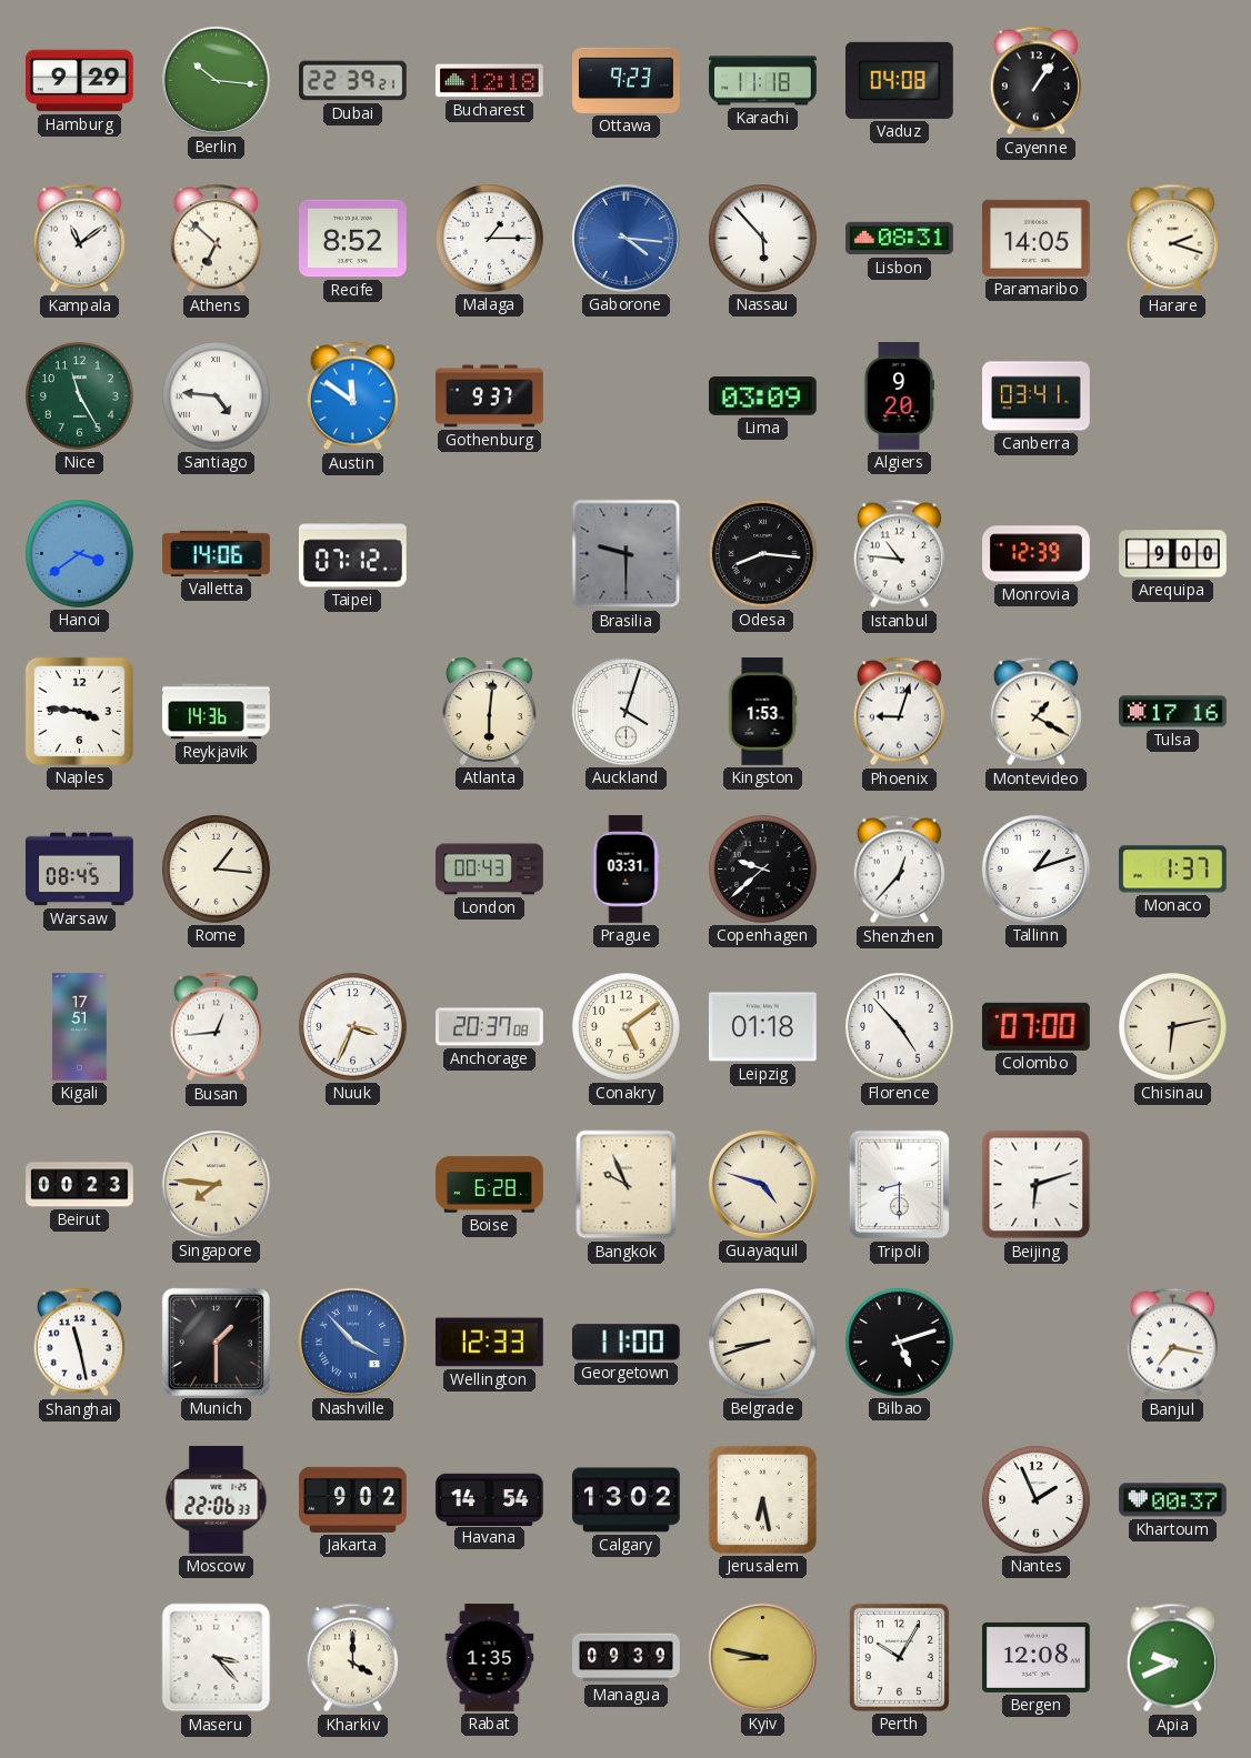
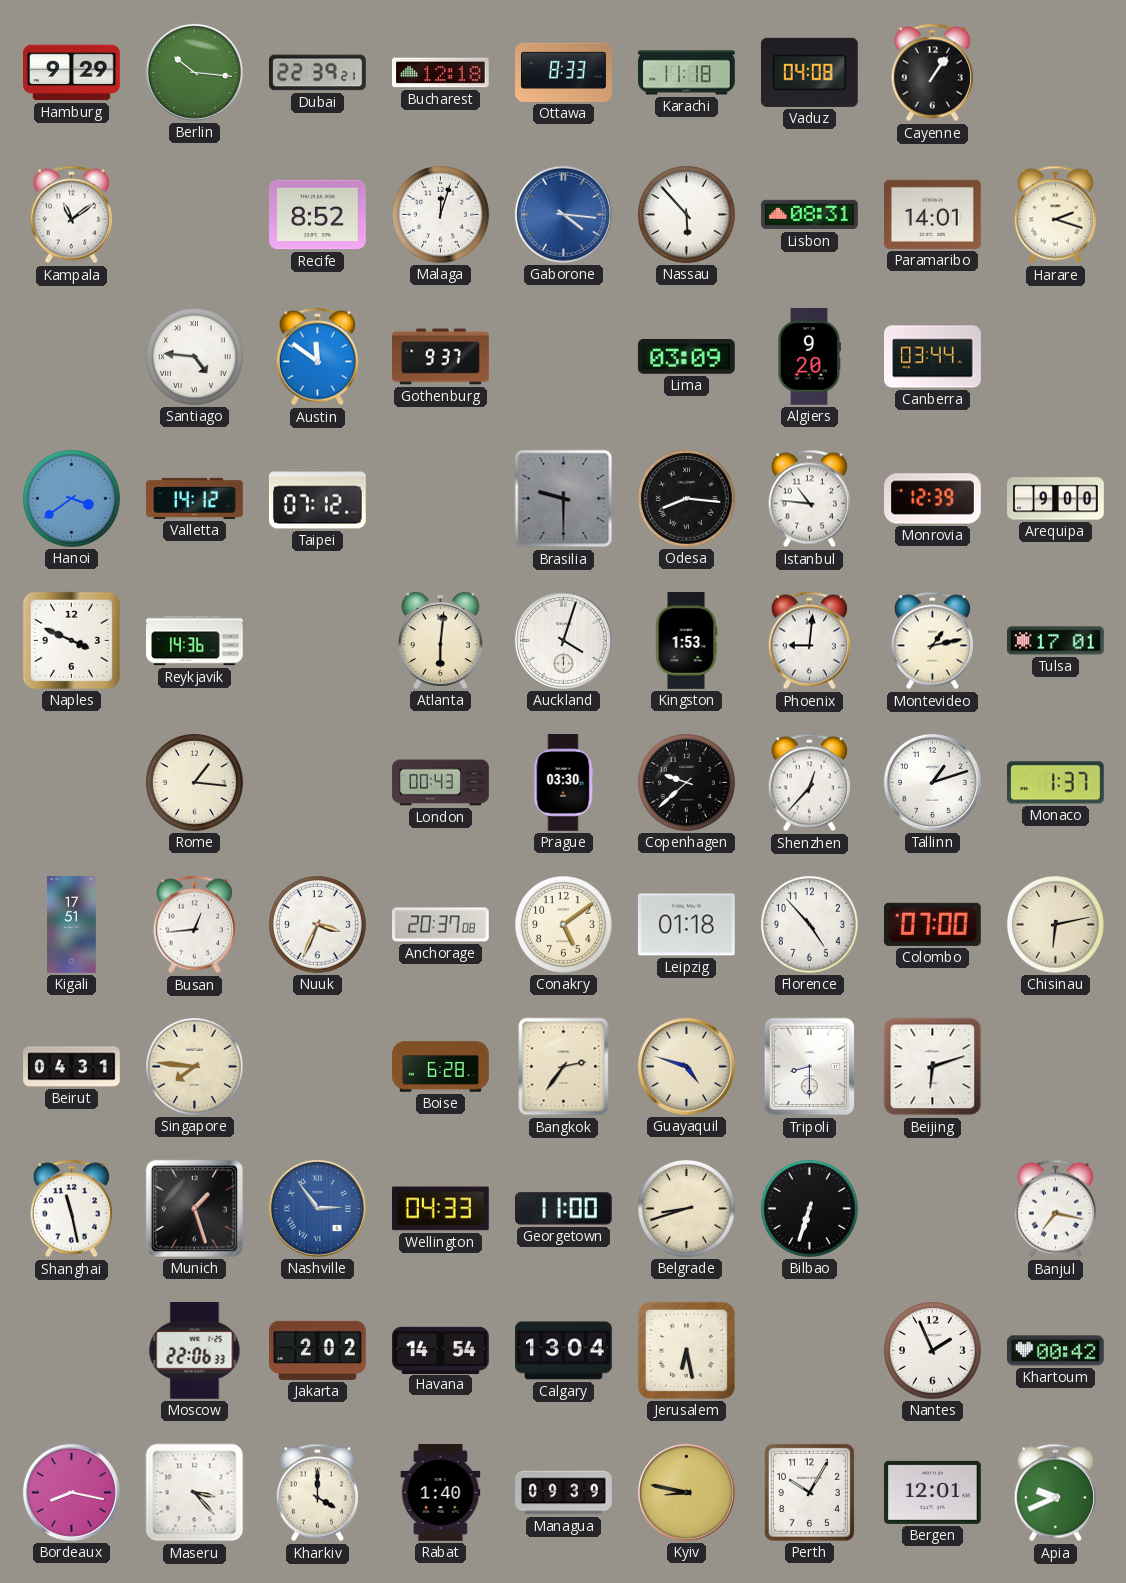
Ottawa: 9:23 -> 8:33 (564, 72)
Athens: 6:52 -> none (216, 239)
Malaga: 1:15 -> 12:03 (441, 215)
Paramaribo: 14:05 -> 14:01 (933, 214)
Nice: 11:25 -> none (80, 396)
Canberra: 03:41 -> 03:44 (933, 357)
Valletta: 14:06 -> 14:12 (195, 498)
Naples: 3:46 -> 3:49 (71, 640)
Phoenix: 9:03 -> 9:01 (809, 641)
Montevideo: 1:20 -> 1:13 (932, 641)
Tulsa: 17:16 -> 17:01 (1056, 641)
Warsaw: 08:45 -> none (80, 870)
Prague: 03:31 -> 03:30 (563, 783)
Beirut: 00:23 -> 04:31 (72, 1067)
Bangkok: 9:56 -> 2:36 (564, 1067)
Munich: 1:30 -> 1:27 (194, 1208)
Nashville: 3:53 -> 2:54 (317, 1208)
Wellington: 12:33 -> 04:33 (440, 1209)
Bilbao: 5:12 -> 6:33 (810, 1209)
Jakarta: 9:02 -> 2:02 (318, 1350)
Calgary: 13:02 -> 13:04 (564, 1351)
Khartoum: 00:37 -> 00:42 (1056, 1351)
Bordeaux: none -> 8:17 (71, 1492)
Rabat: 1:35 -> 1:40 (441, 1493)
Bergen: 12:08 -> 12:01 (933, 1492)
